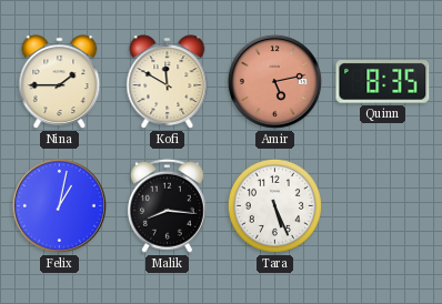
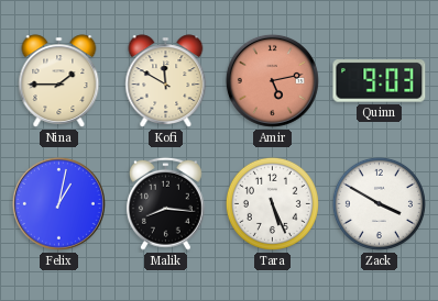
Quinn: 8:35 -> 9:03 (380, 81)
Zack: none -> 3:50 (379, 203)
